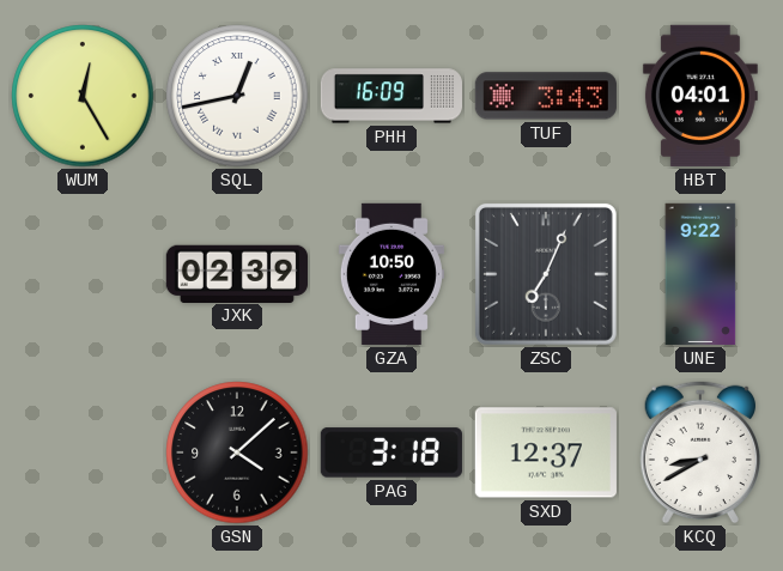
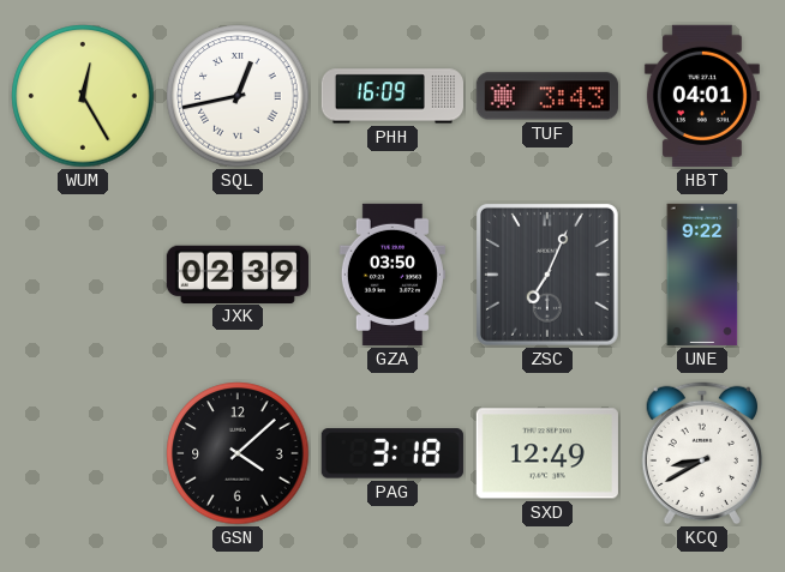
GZA: 10:50 -> 03:50 (392, 275)
SXD: 12:37 -> 12:49 (547, 453)
